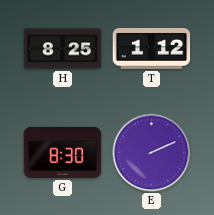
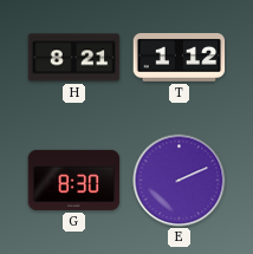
H: 8:25 -> 8:21 (74, 58)
